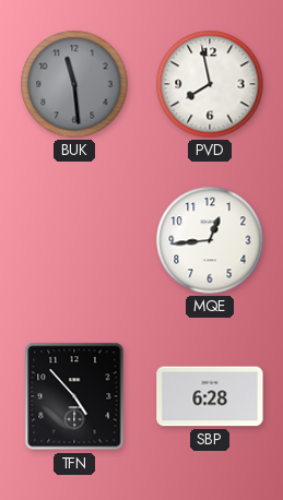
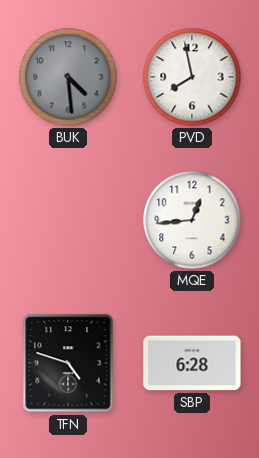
BUK: 11:29 -> 4:29 (68, 77)
TFN: 4:53 -> 4:48 (68, 363)
